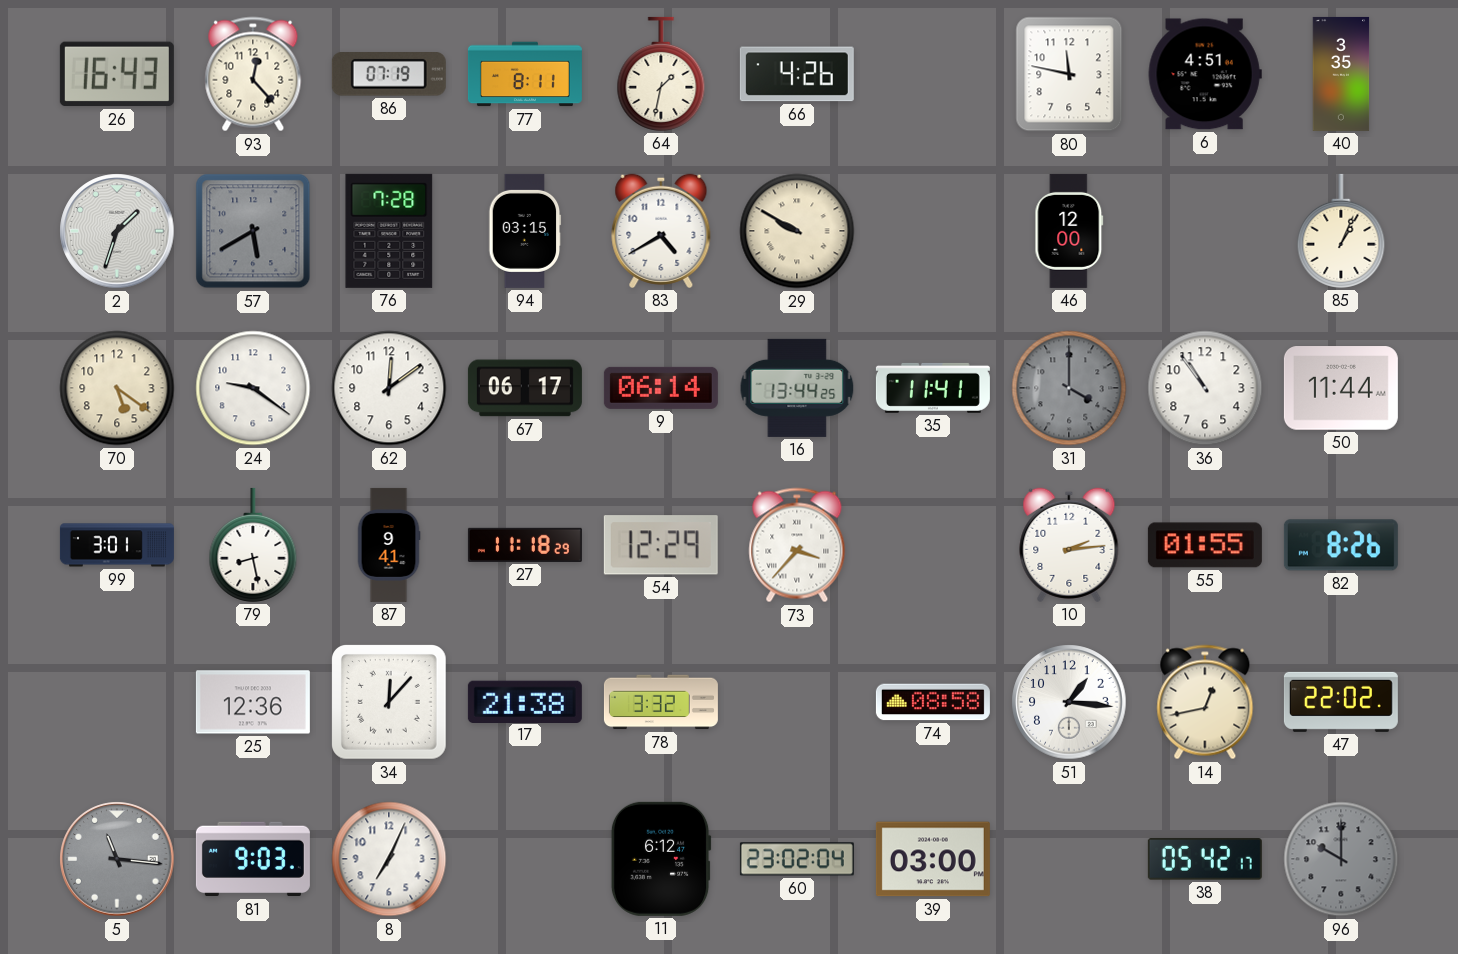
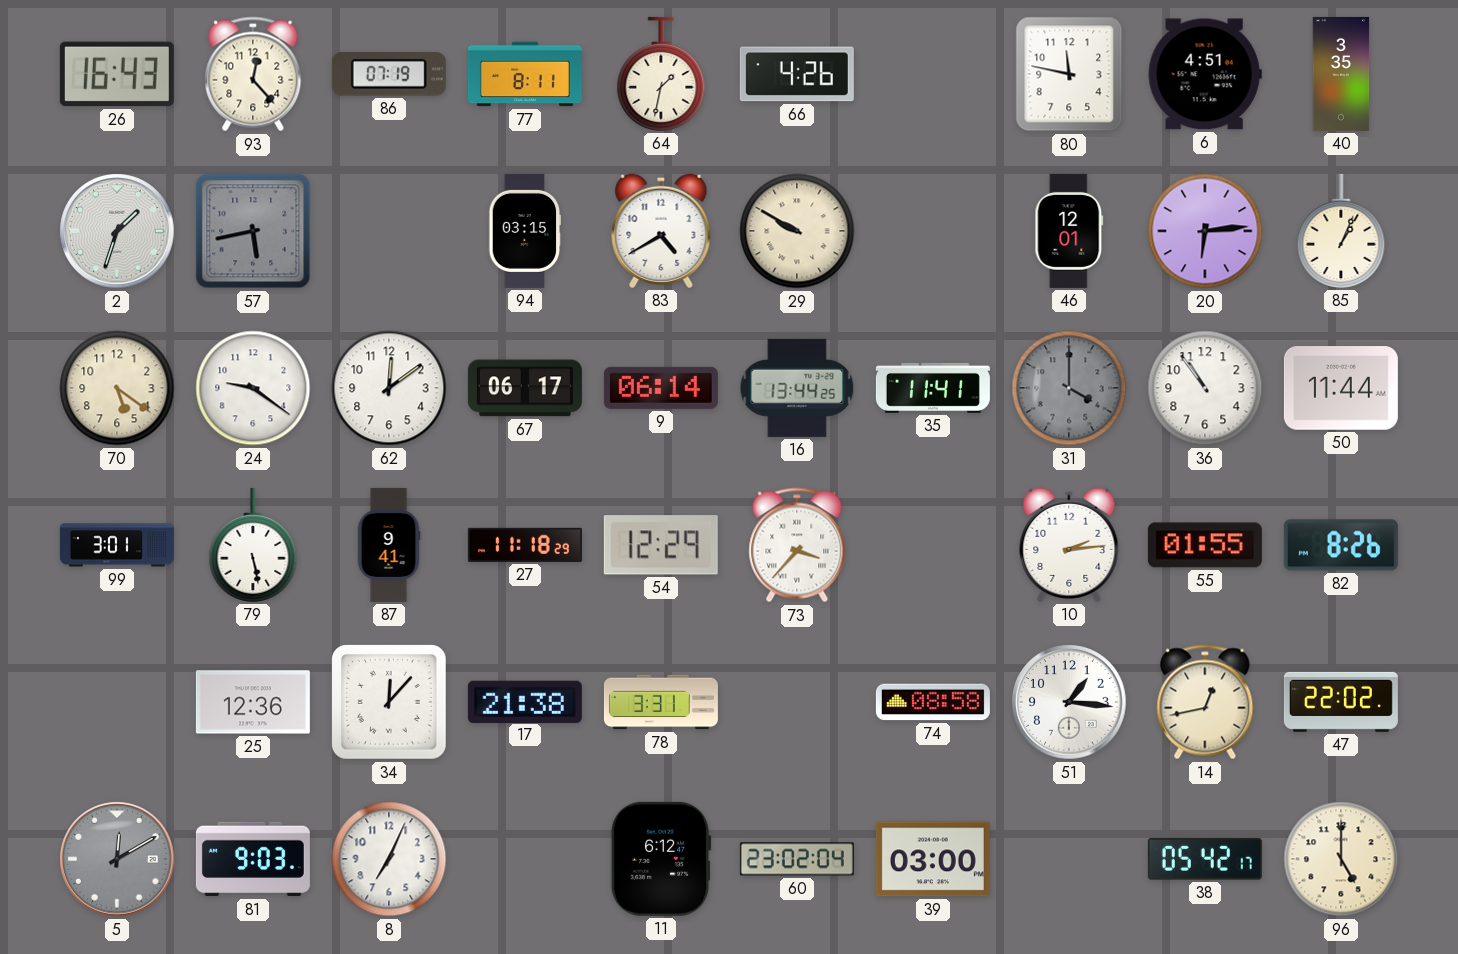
57: 5:40 -> 5:43 (253, 231)
76: 7:28 -> none (389, 231)
46: 12:00 -> 12:01 (1069, 231)
20: none -> 6:14 (1205, 231)
79: 8:28 -> 5:28 (253, 545)
78: 3:32 -> 3:31 (661, 702)
5: 11:16 -> 12:10 (117, 859)
96: 10:00 -> 5:00 (1341, 859)
96 dial: grey -> cream (1341, 859)
